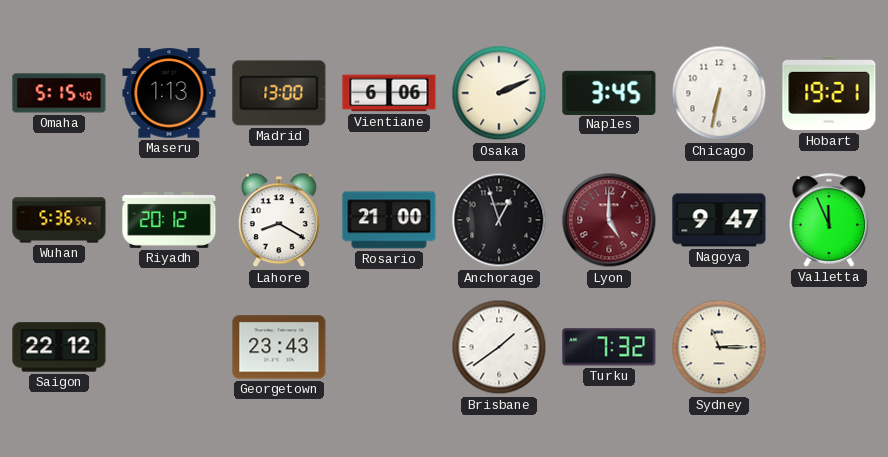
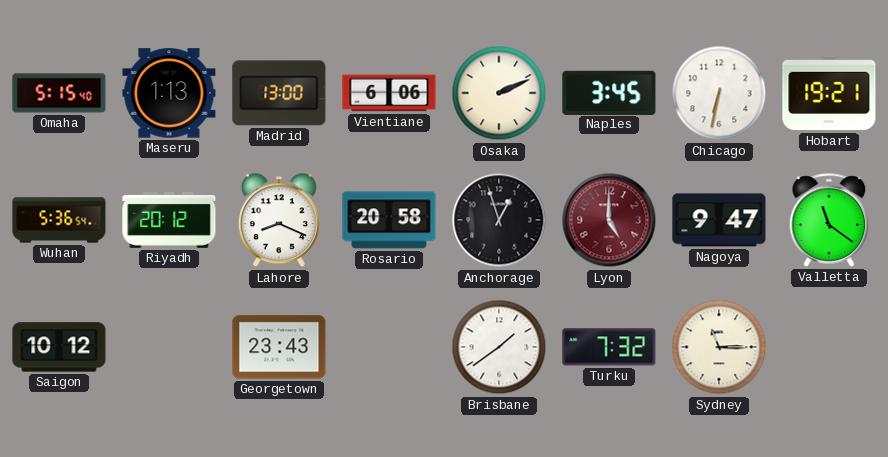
Lahore: 8:20 -> 8:19 (279, 221)
Rosario: 21:00 -> 20:58 (389, 220)
Valletta: 11:56 -> 11:21 (829, 220)
Saigon: 22:12 -> 10:12 (59, 347)
